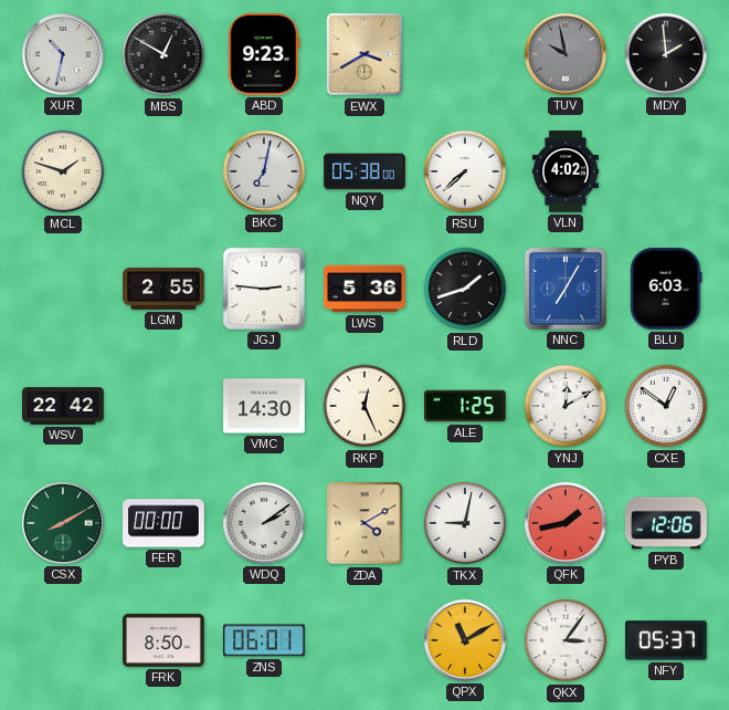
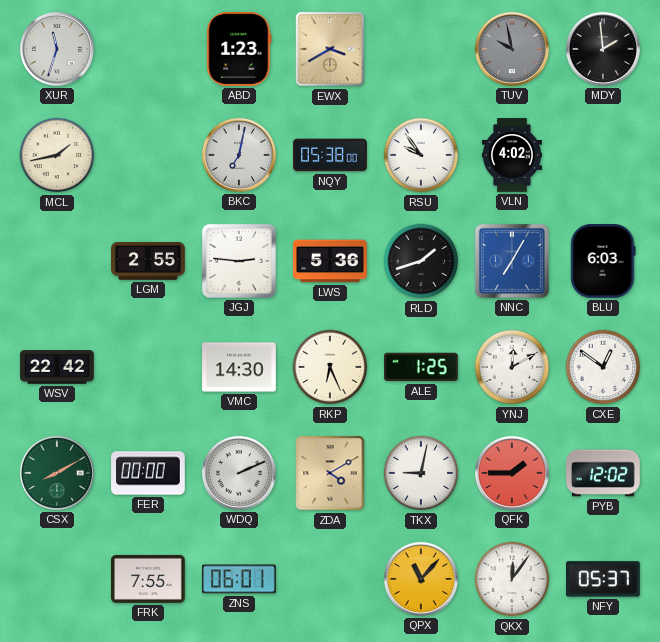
XUR: 10:32 -> 11:33 (57, 49)
MBS: 12:50 -> none (163, 54)
ABD: 9:23 -> 1:23 (239, 50)
MCL: 1:48 -> 1:43 (57, 155)
RSU: 7:38 -> 9:54 (421, 155)
RKP: 12:26 -> 6:26 (330, 367)
WDQ: 2:09 -> 2:11 (239, 473)
QFK: 1:43 -> 1:45 (512, 473)
PYB: 12:06 -> 12:02 (604, 473)
FRK: 8:50 -> 7:55 (148, 579)
QPX: 11:10 -> 11:07 (421, 579)
QKX: 3:06 -> 12:06 (512, 579)
